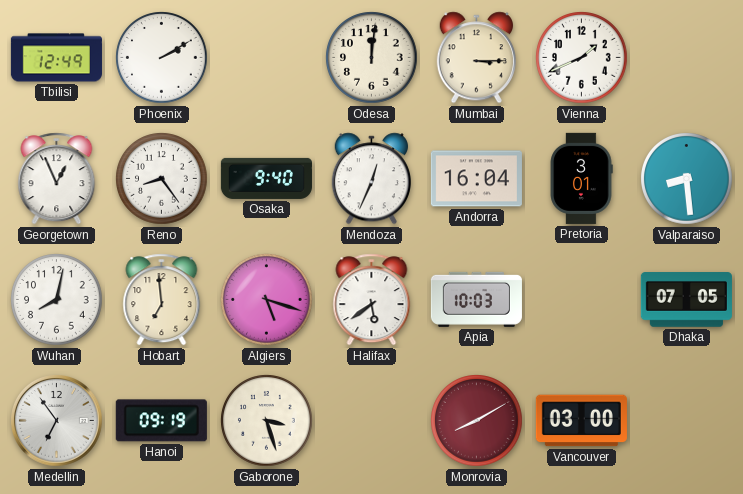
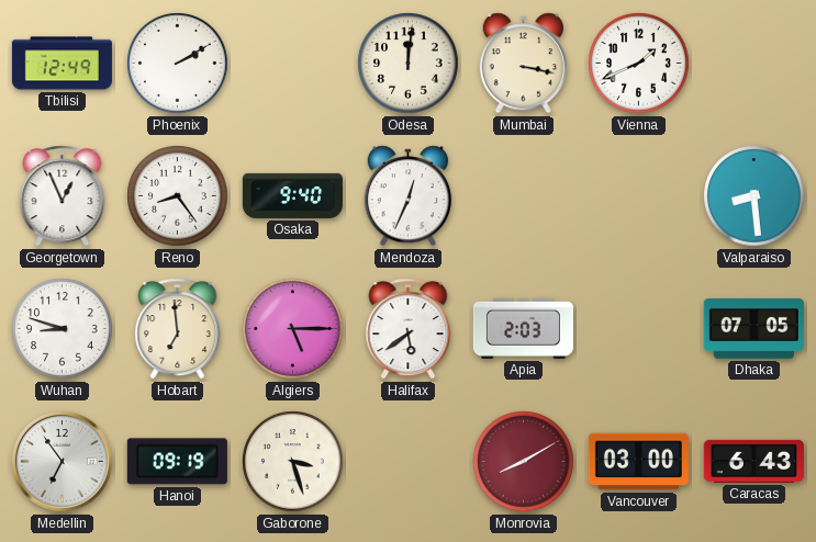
Mumbai: 3:15 -> 3:17 (523, 64)
Andorra: 16:04 -> none (476, 179)
Pretoria: 3:01 -> none (581, 178)
Wuhan: 8:02 -> 8:48 (63, 329)
Algiers: 5:18 -> 5:15 (293, 329)
Apia: 10:03 -> 2:03 (523, 328)
Caracas: none -> 6:43 (753, 461)
